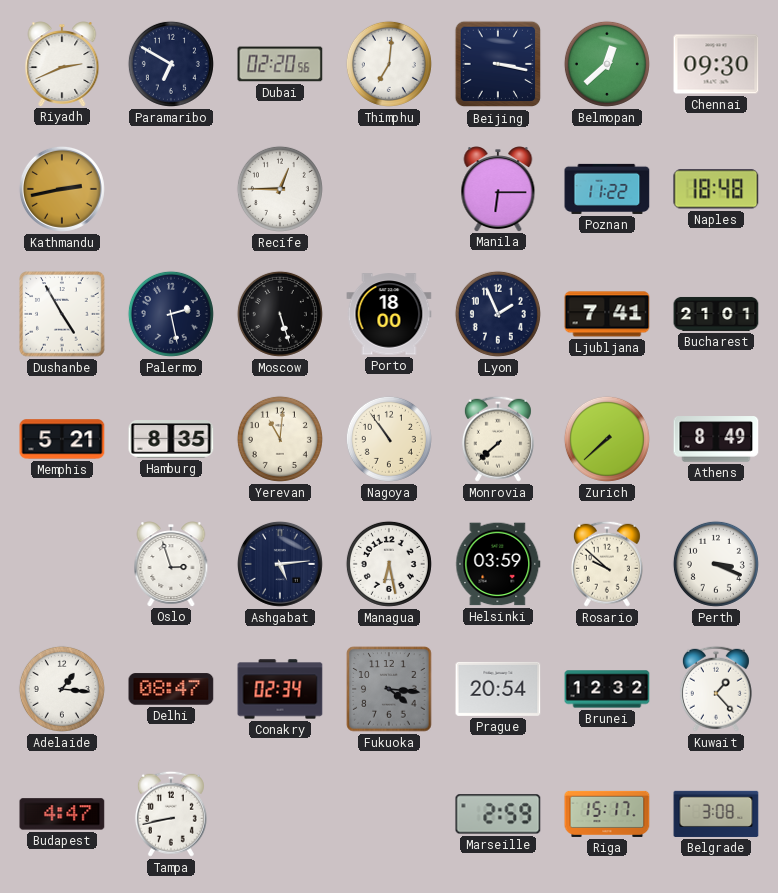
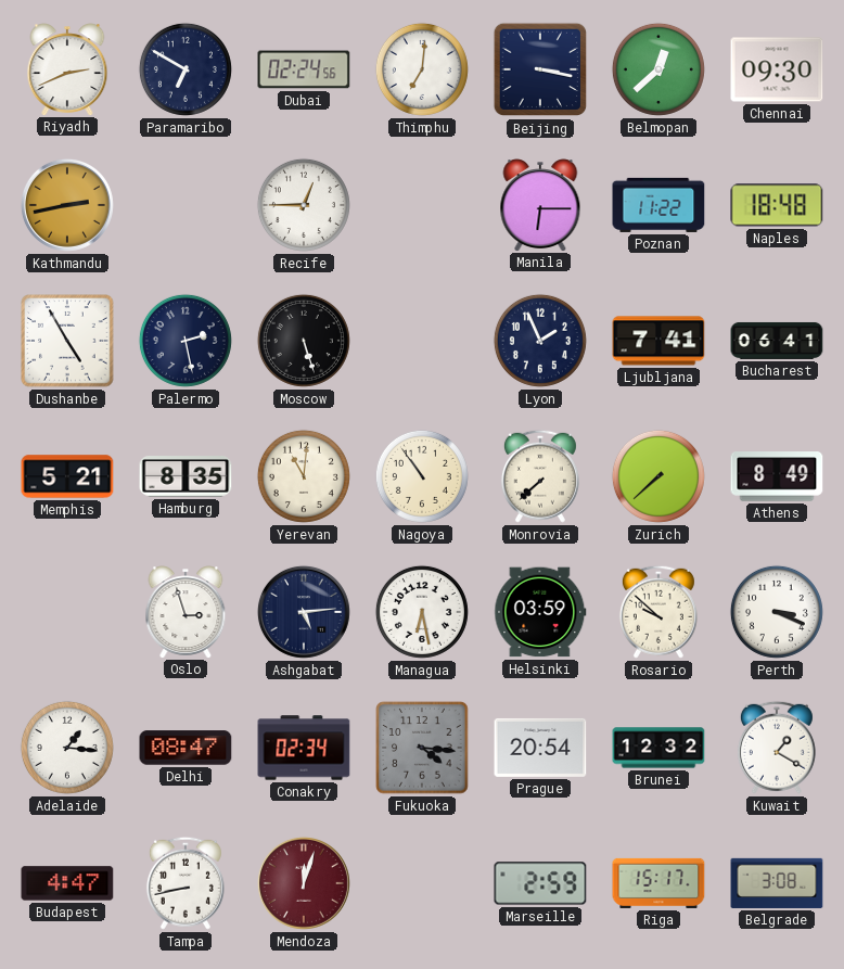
Dubai: 02:20 -> 02:24 (304, 69)
Porto: 18:00 -> none (389, 314)
Bucharest: 21:01 -> 06:41 (777, 341)
Kuwait: 1:23 -> 1:20 (777, 748)
Mendoza: none -> 12:03 (304, 883)
